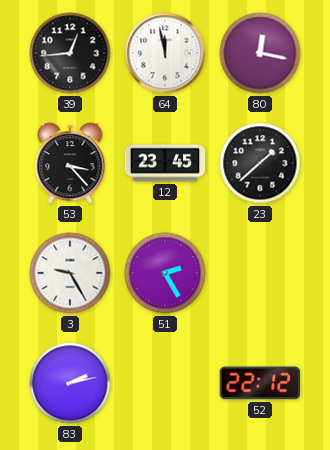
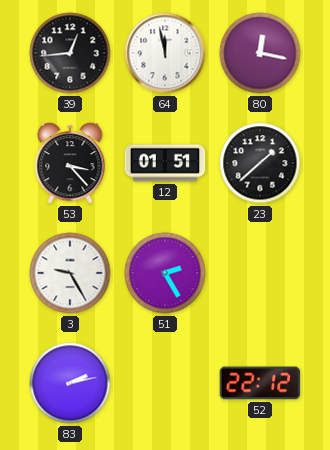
12: 23:45 -> 01:51 (165, 163)
